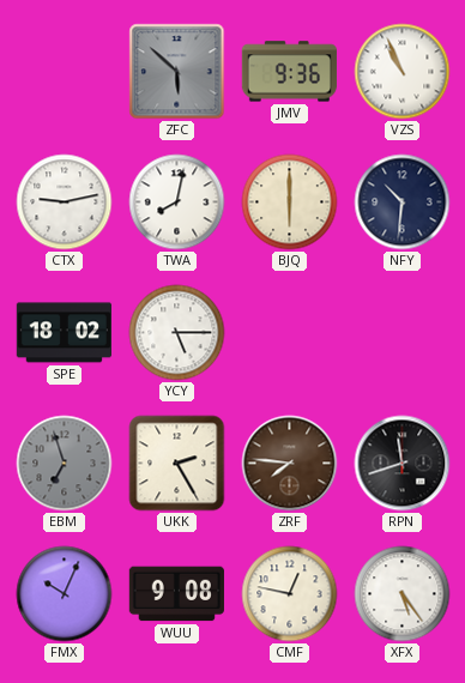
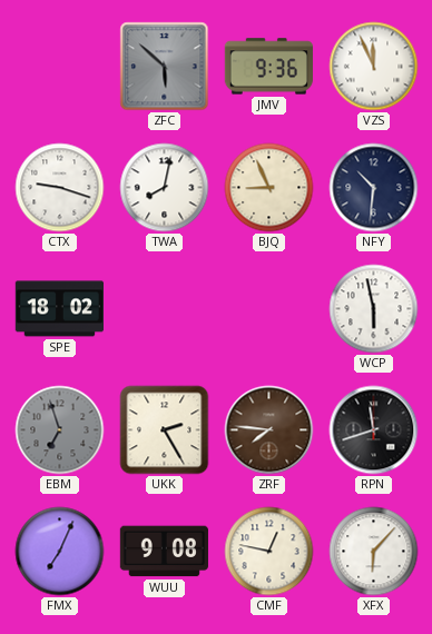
VZS: 10:56 -> 11:56 (374, 67)
CTX: 9:13 -> 9:18 (60, 188)
BJQ: 6:00 -> 8:56 (269, 188)
YCY: 5:15 -> none (177, 333)
WCP: none -> 5:58 (374, 309)
FMX: 10:04 -> 7:04 (60, 552)
XFX: 5:24 -> 6:07 (374, 552)
